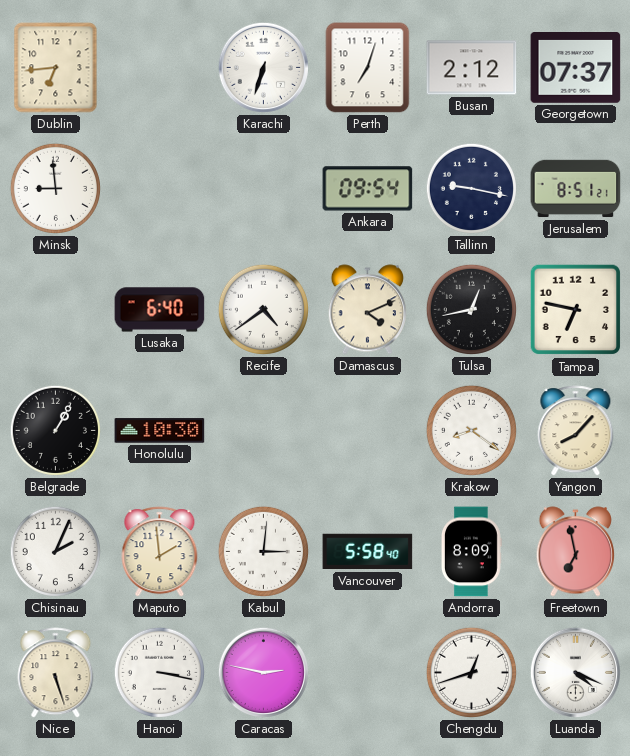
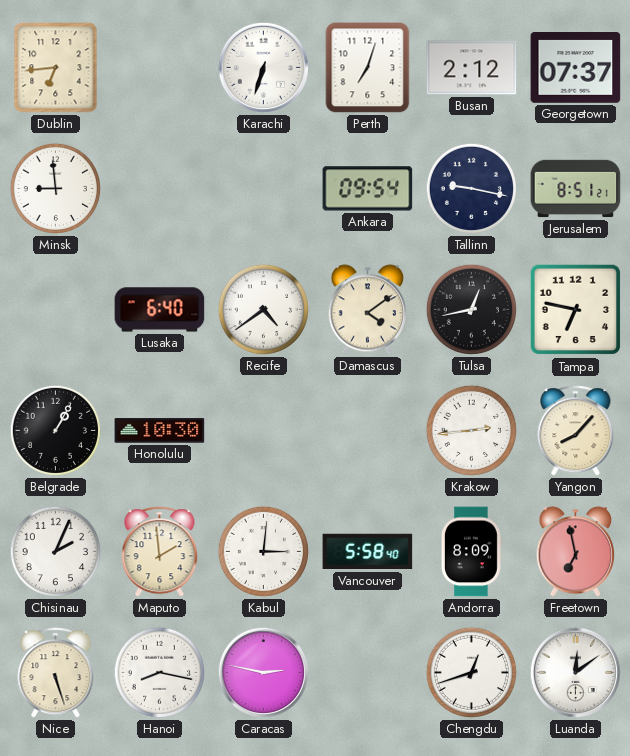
Damascus: 4:11 -> 4:09 (367, 310)
Krakow: 8:21 -> 2:44 (471, 430)
Hanoi: 3:17 -> 8:17 (159, 672)
Luanda: 4:19 -> 12:09 (575, 672)
